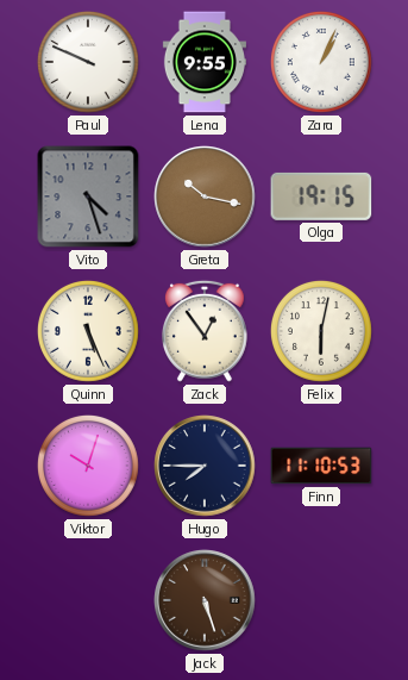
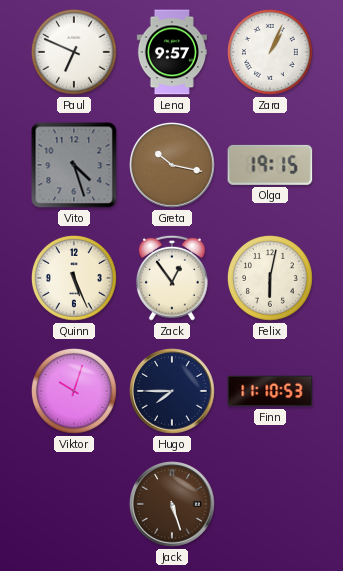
Paul: 9:49 -> 6:49 (75, 53)
Lena: 9:55 -> 9:57 (172, 52)
